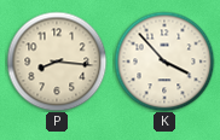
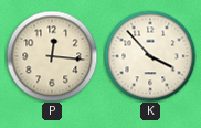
P: 8:16 -> 12:16 (52, 56)
